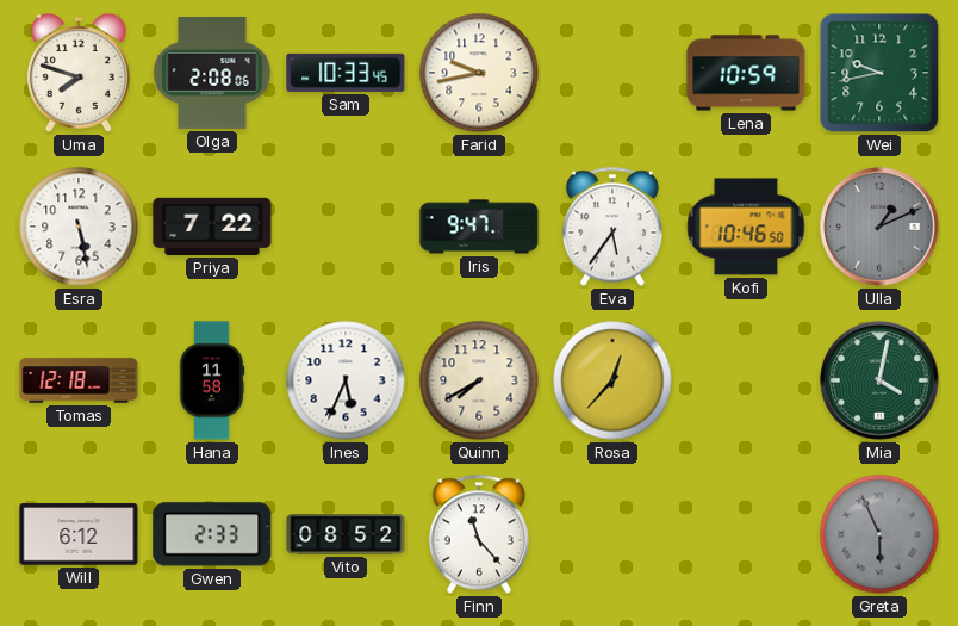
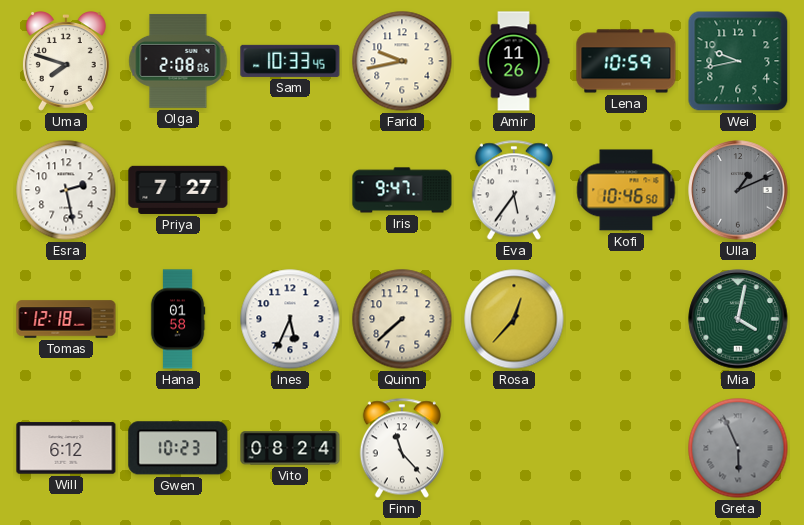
Amir: none -> 11:26 (514, 61)
Esra: 5:28 -> 2:28 (66, 190)
Priya: 7:22 -> 7:27 (178, 190)
Hana: 11:58 -> 01:58 (178, 319)
Quinn: 7:40 -> 7:38 (402, 319)
Gwen: 2:33 -> 10:23 (178, 448)
Vito: 08:52 -> 08:24 (290, 448)
